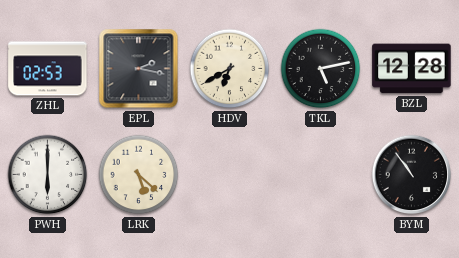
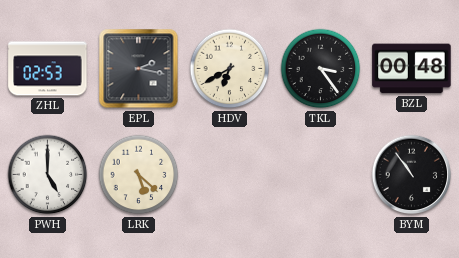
TKL: 5:13 -> 3:24 (321, 69)
BZL: 12:28 -> 00:48 (412, 69)
PWH: 6:00 -> 5:00 (48, 175)
